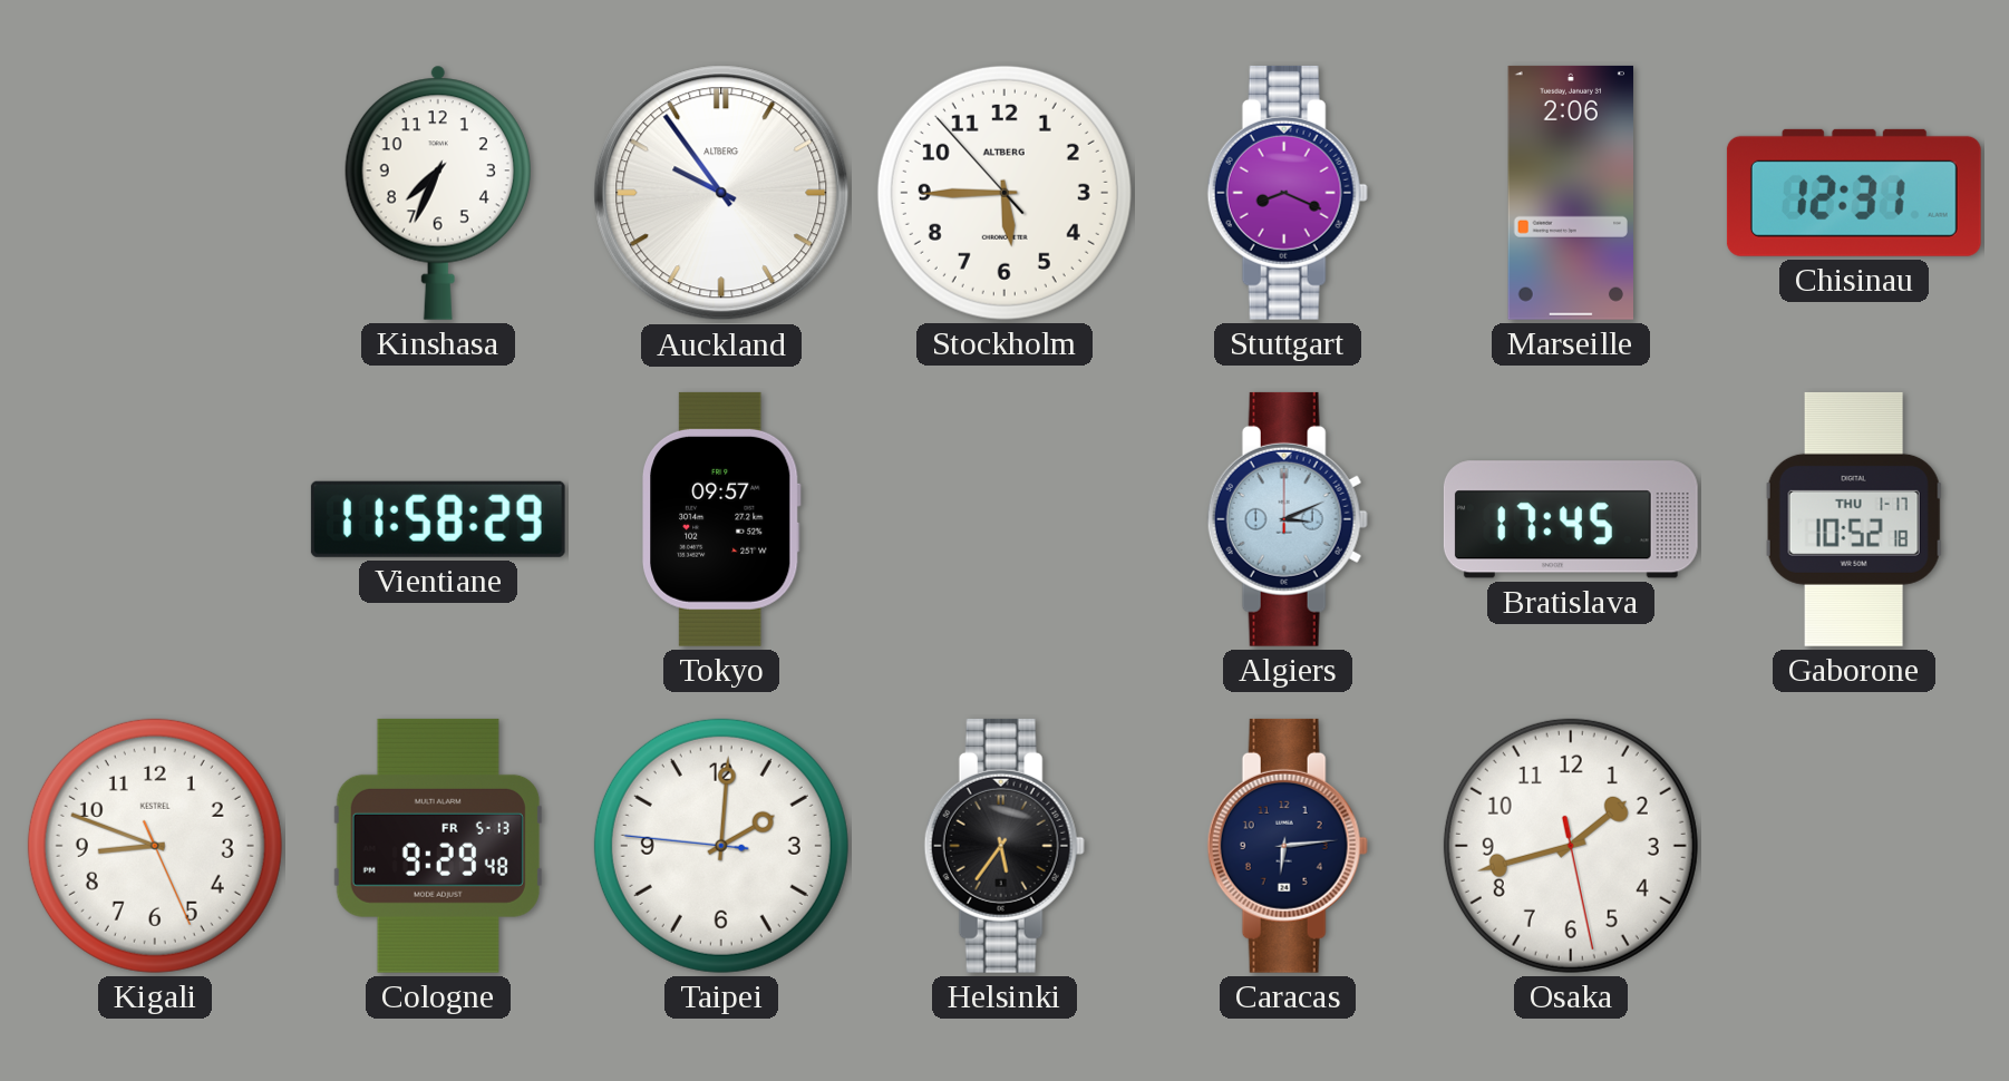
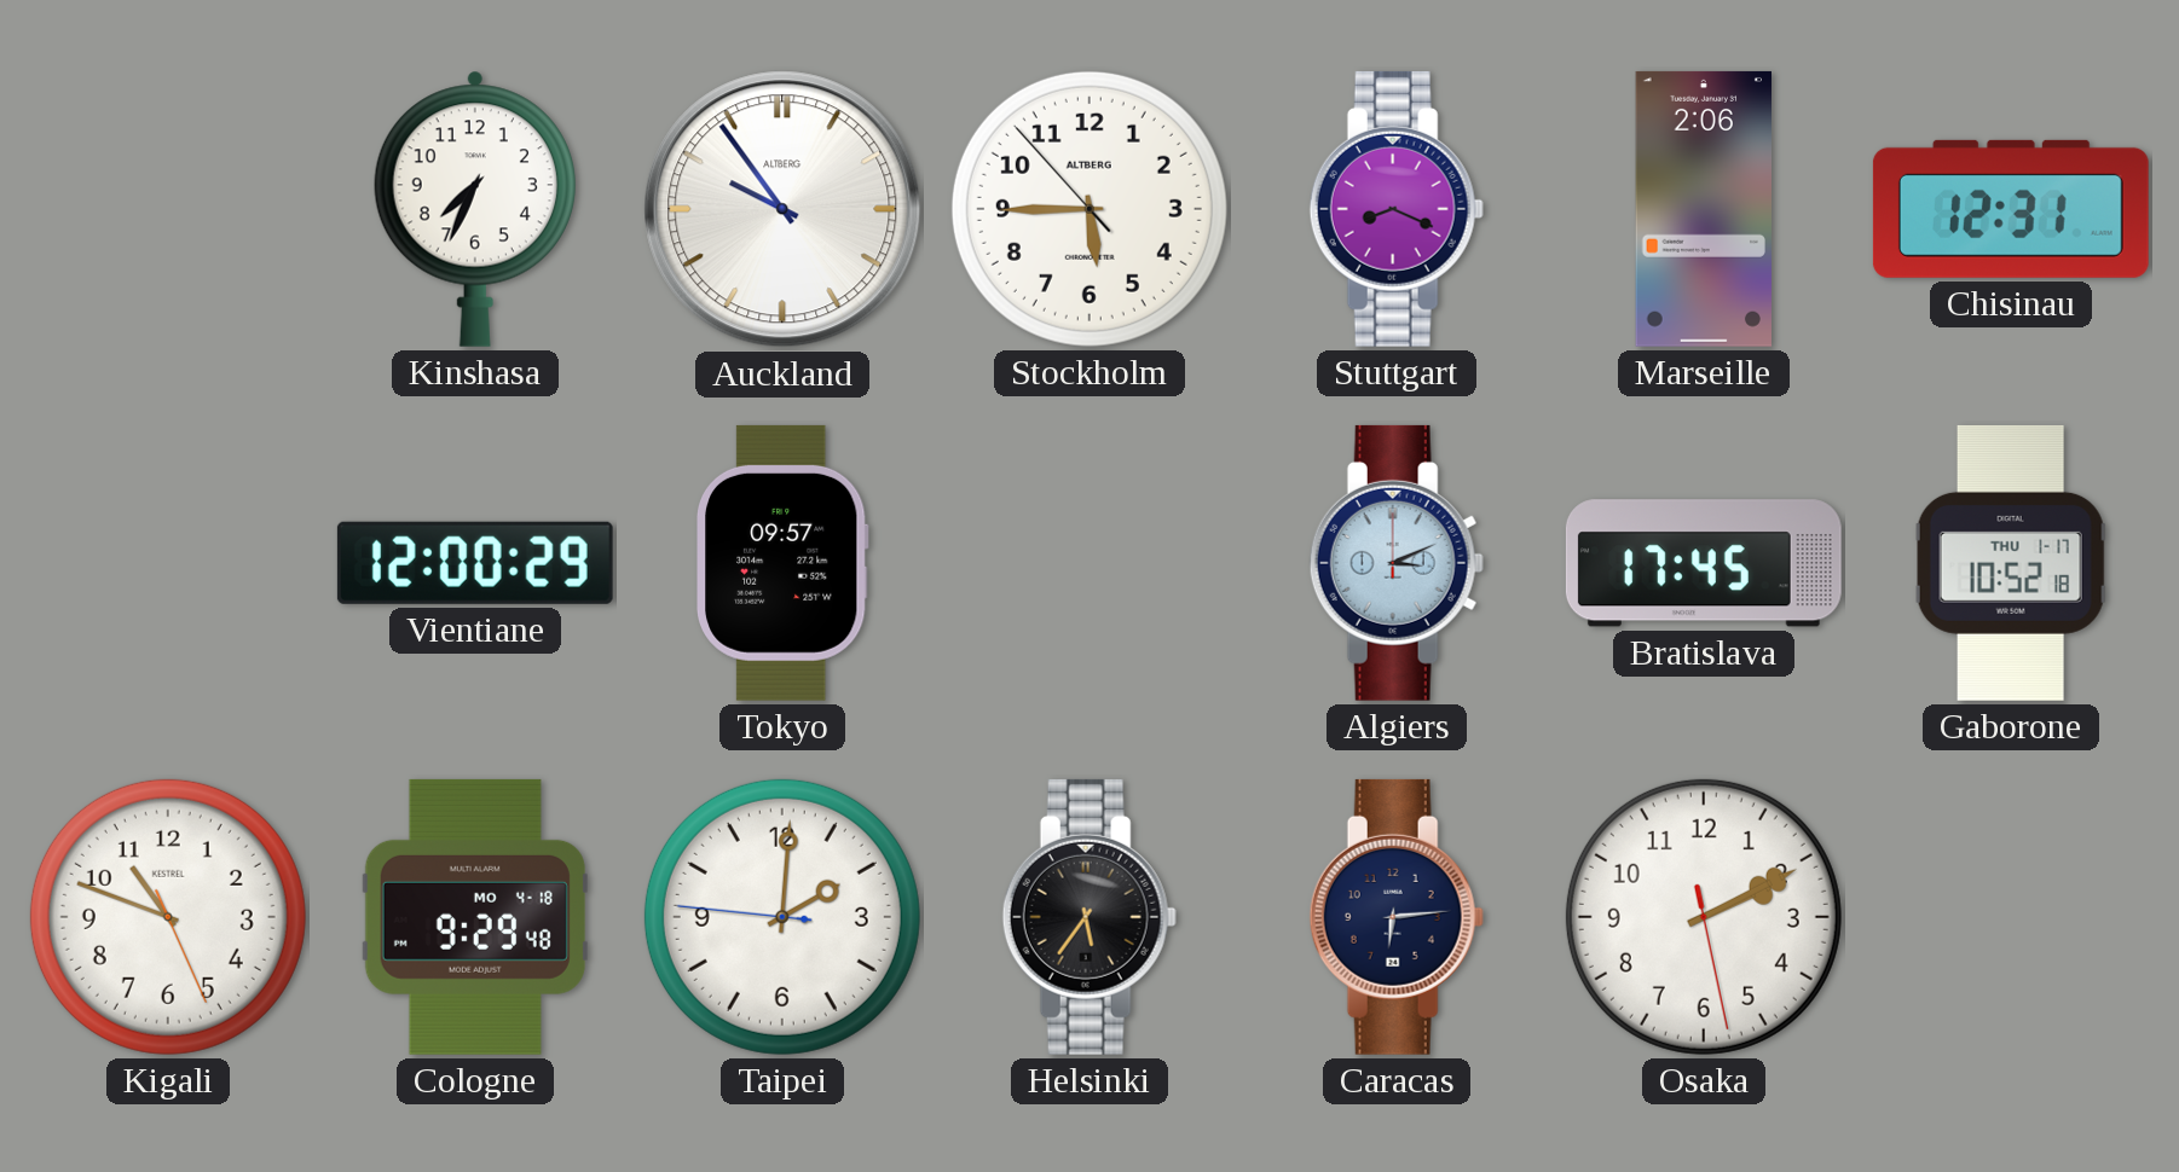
Vientiane: 11:58 -> 12:00 (475, 563)
Kigali: 8:48 -> 10:48 (168, 917)
Cologne date: FR 5-13 -> MO 4-18 (475, 917)
Osaka: 1:42 -> 2:10 (1704, 917)
